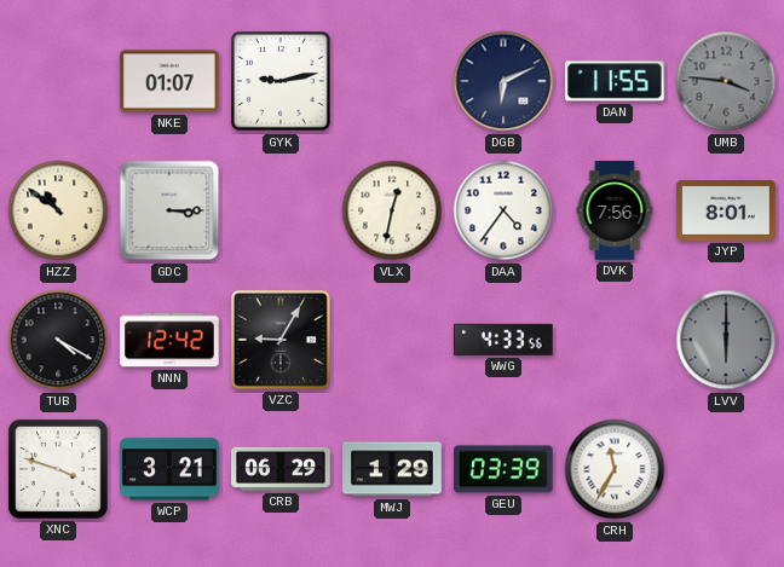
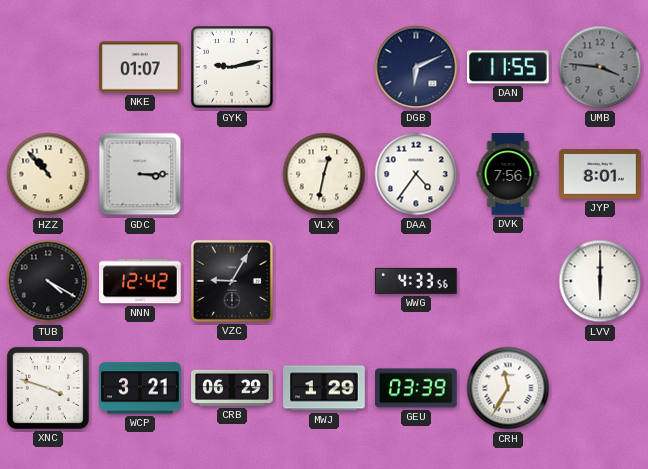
HZZ: 10:51 -> 10:53 (48, 174)
LVV dial: grey -> white (600, 281)
